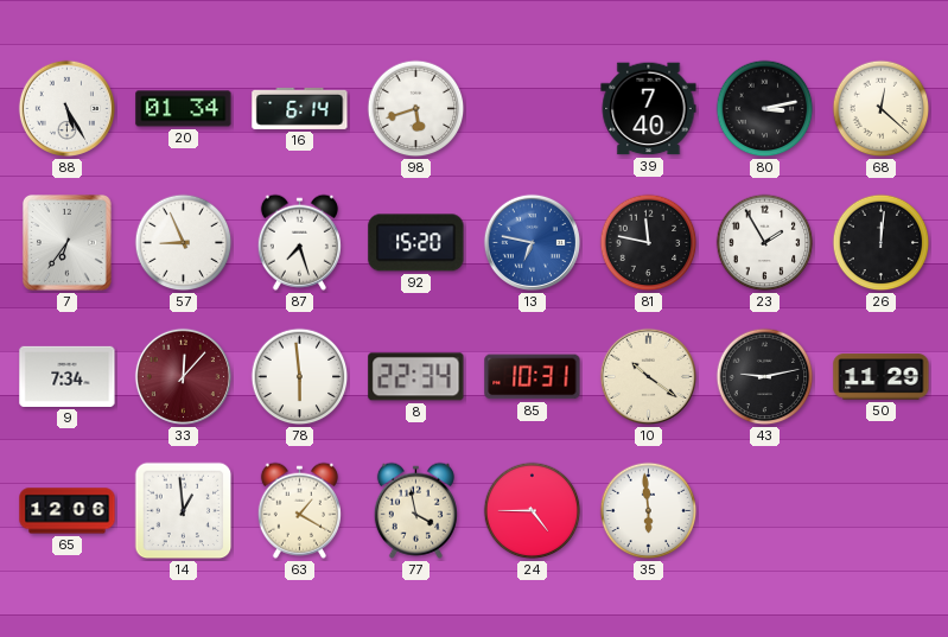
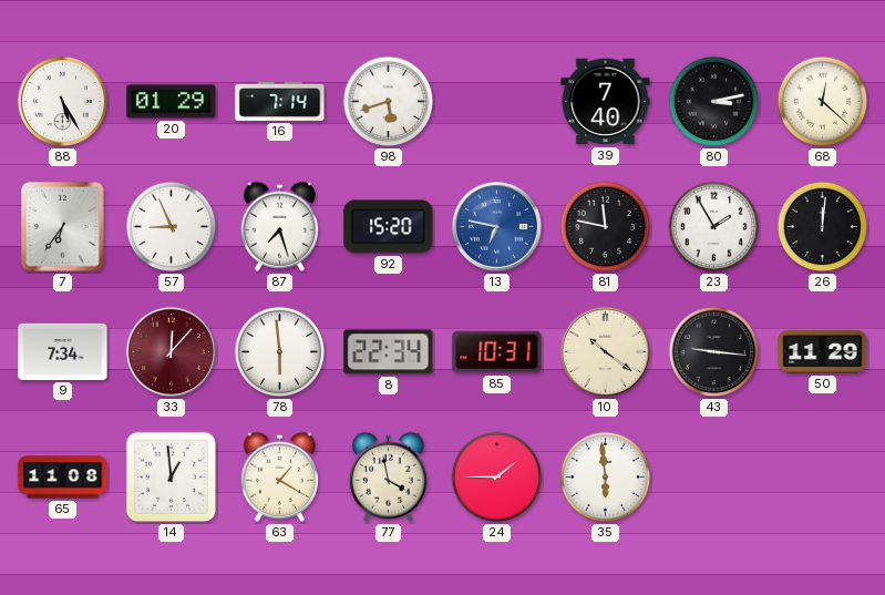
20: 01:34 -> 01:29 (172, 102)
16: 6:14 -> 7:14 (280, 101)
43: 9:13 -> 9:16 (714, 352)
65: 12:06 -> 11:08 (63, 478)
24: 4:45 -> 1:45 (497, 478)
